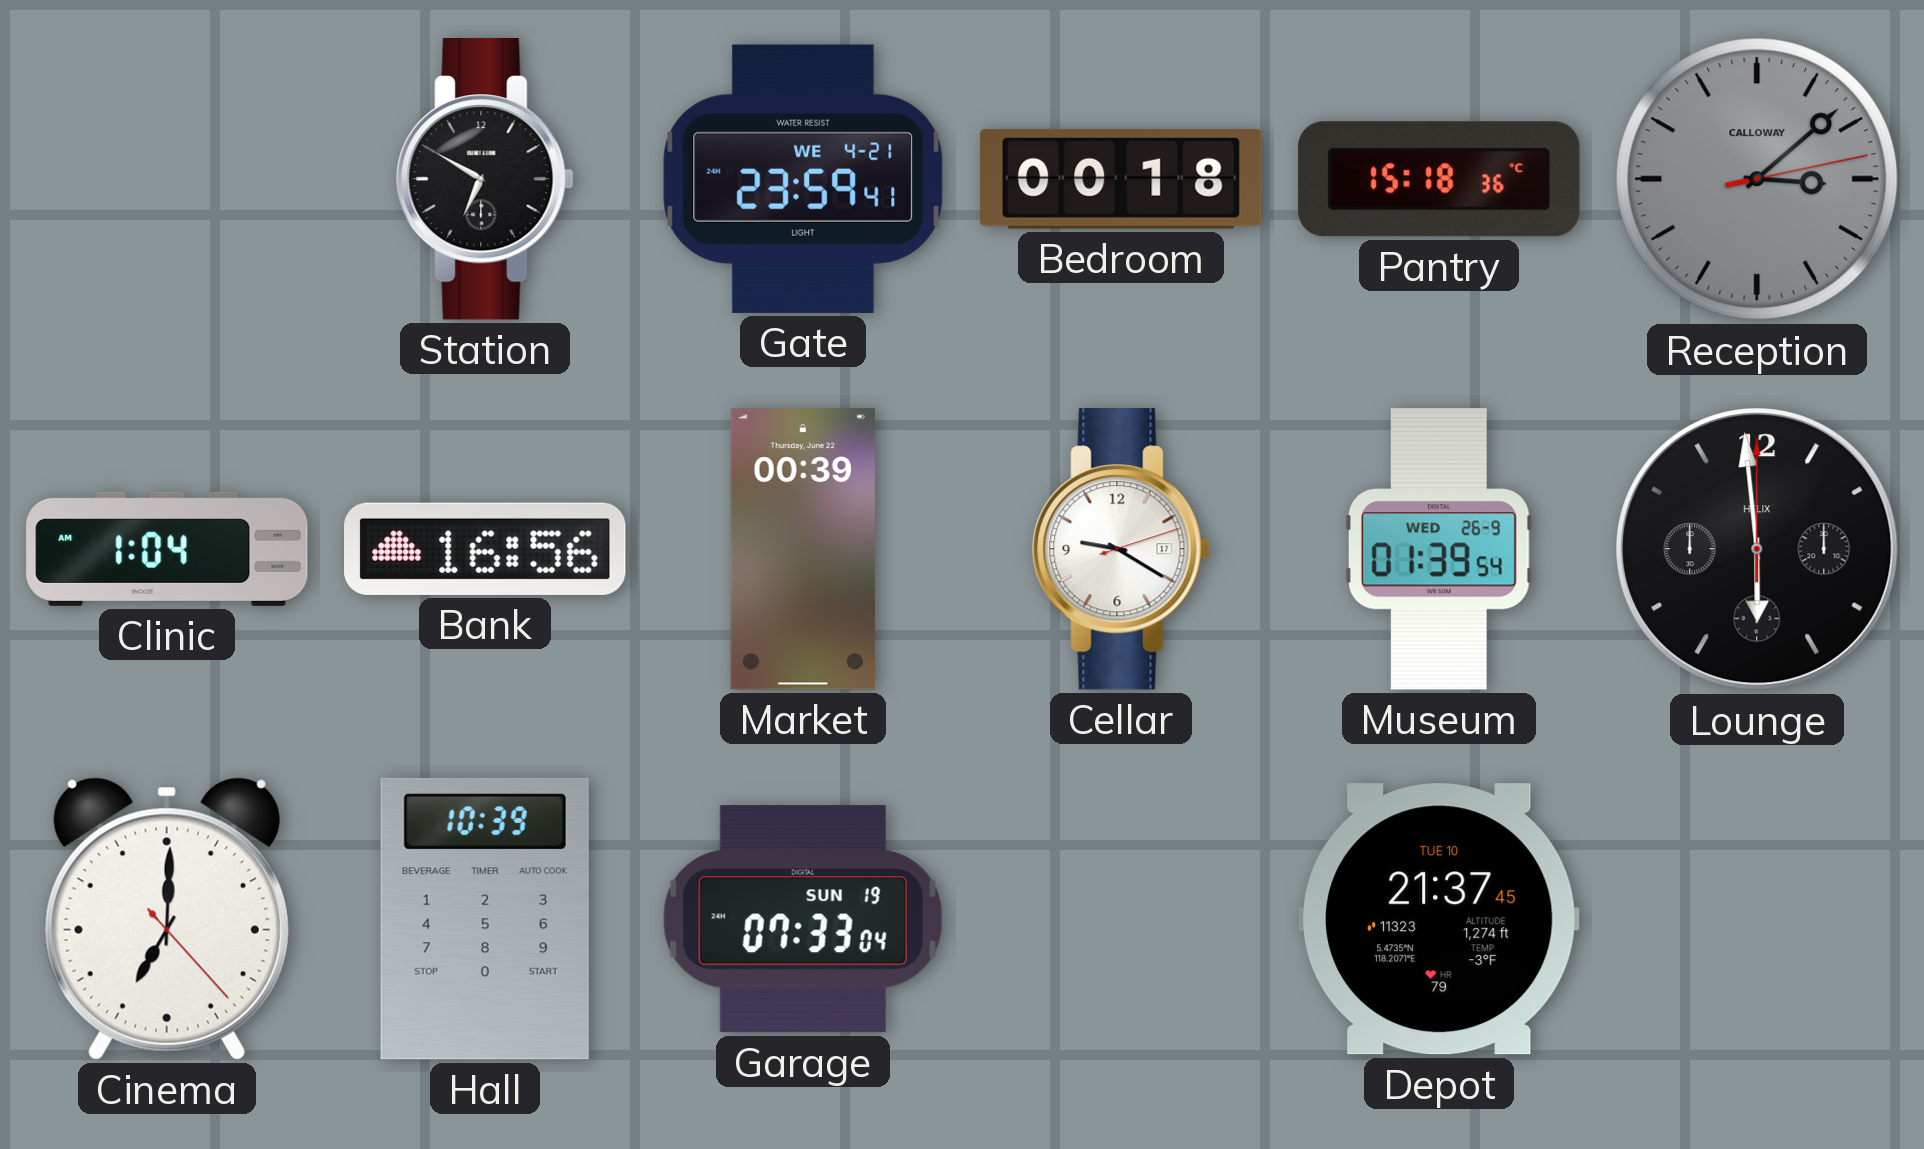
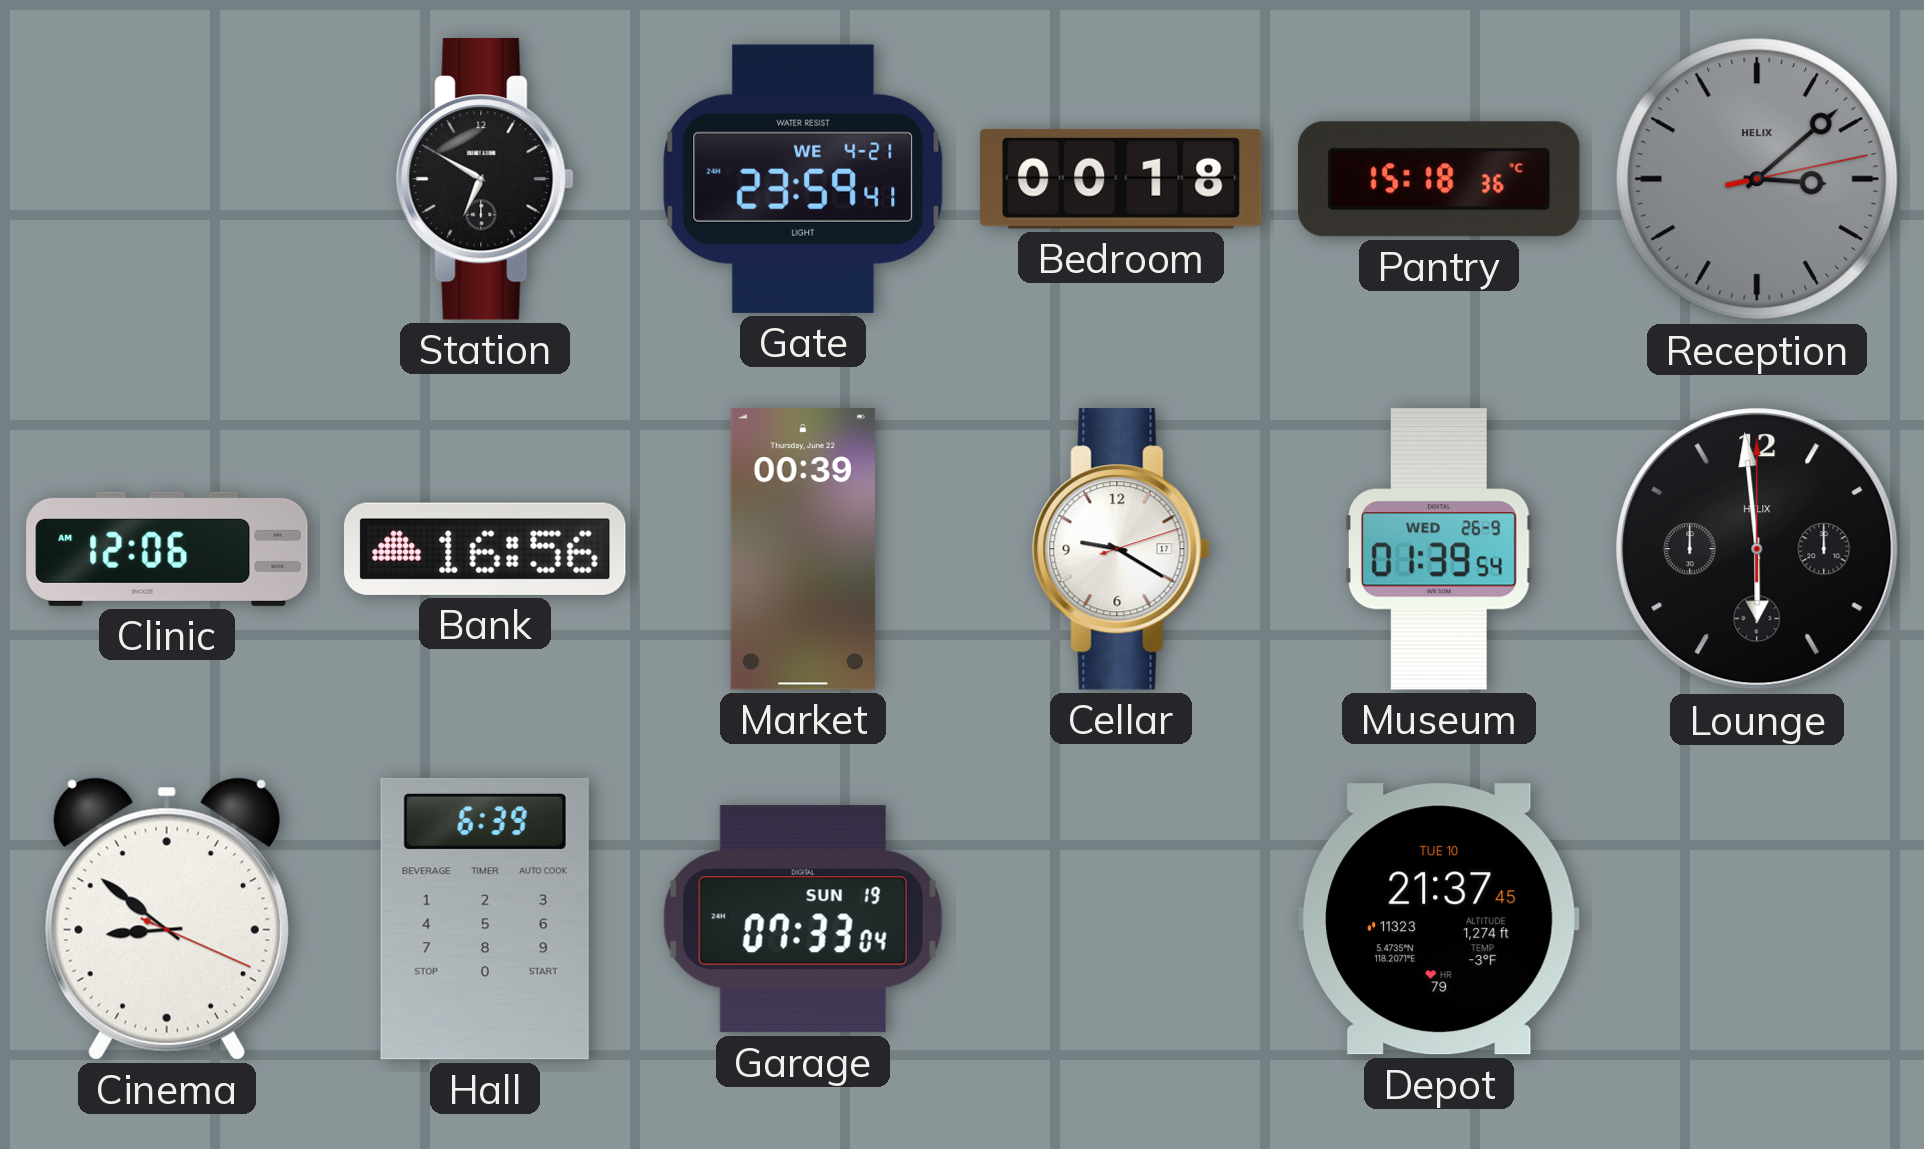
Reception brand: CALLOWAY -> HELIX (1757, 179)
Clinic: 1:04 -> 12:06 (167, 549)
Cinema: 7:00 -> 8:51 (167, 919)
Hall: 10:39 -> 6:39 (485, 919)
